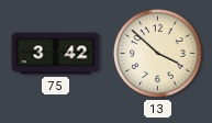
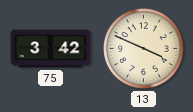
13: 3:52 -> 3:49 (144, 49)
